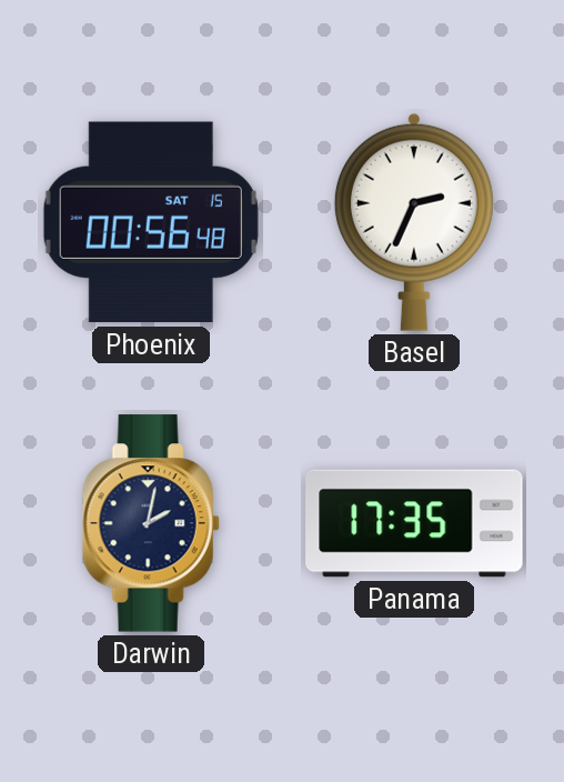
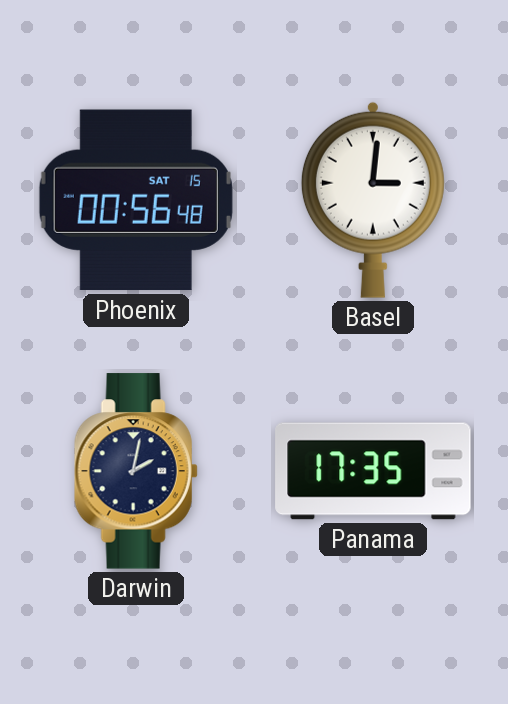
Basel: 2:34 -> 3:01 (373, 200)
